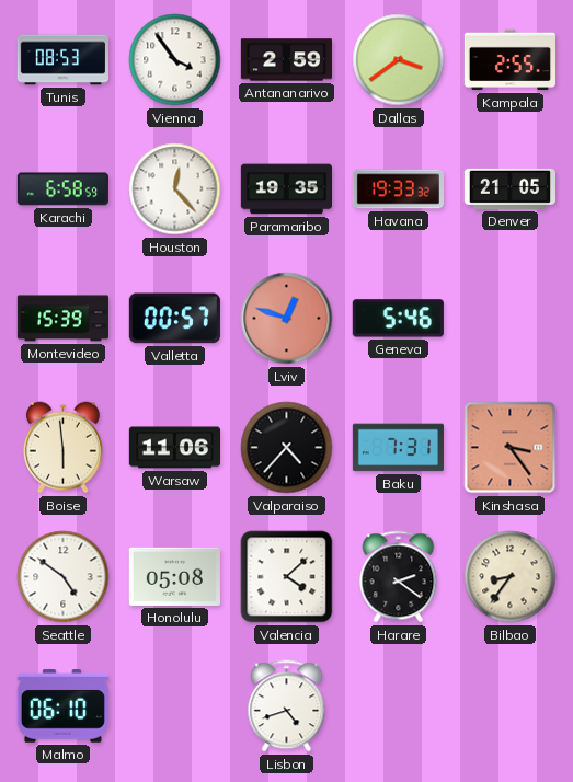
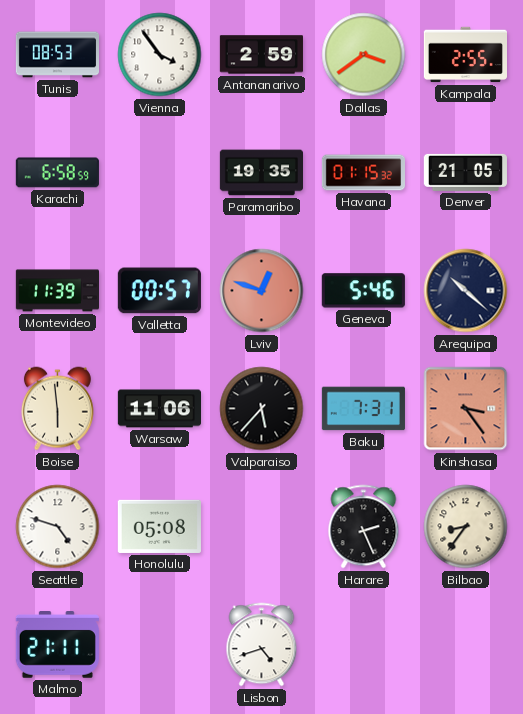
Houston: 12:23 -> none (175, 189)
Havana: 19:33 -> 01:15 (363, 173)
Montevideo: 15:39 -> 11:39 (57, 291)
Arequipa: none -> 10:22 (466, 291)
Valparaiso: 4:37 -> 5:37 (262, 409)
Seattle: 4:51 -> 4:48 (58, 527)
Valencia: 4:08 -> none (287, 577)
Harare: 2:21 -> 2:26 (364, 527)
Malmo: 06:10 -> 21:11 (57, 645)
